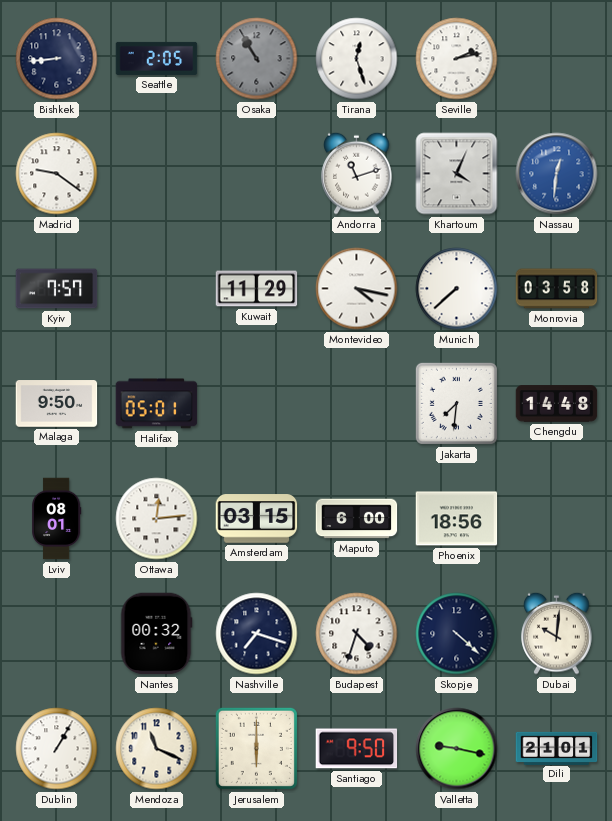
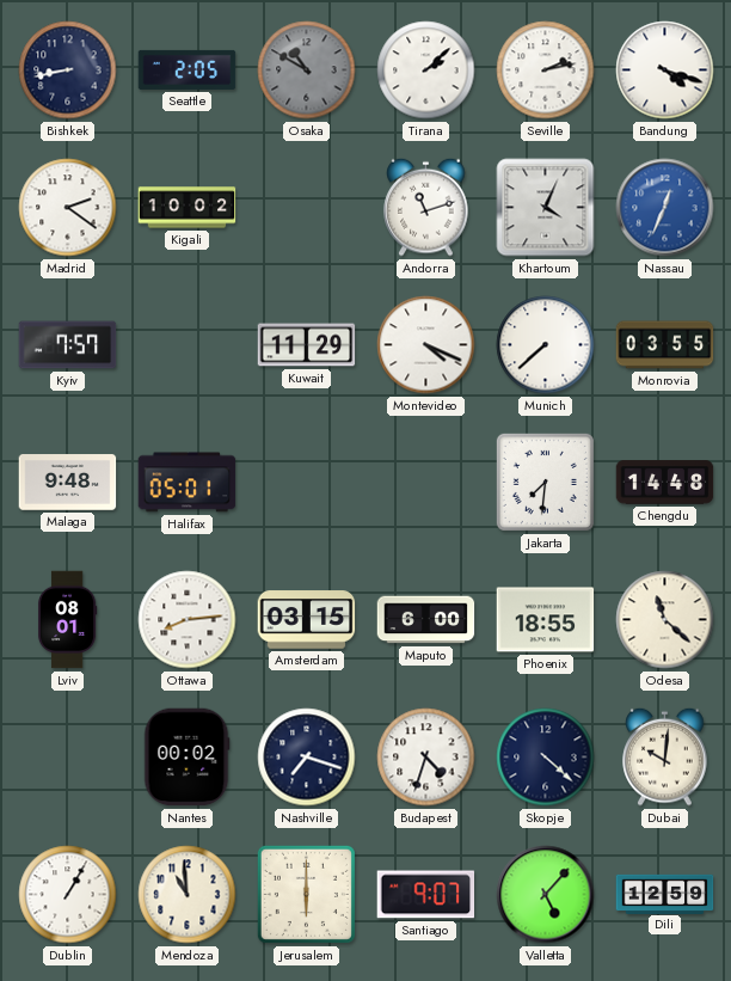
Bishkek: 8:44 -> 8:43 (68, 70)
Osaka: 10:55 -> 10:50 (307, 70)
Tirana: 12:27 -> 2:08 (426, 70)
Bandung: none -> 4:18 (665, 70)
Madrid: 9:21 -> 2:21 (68, 208)
Kigali: none -> 10:02 (188, 208)
Nassau: 12:31 -> 12:34 (665, 208)
Montevideo: 4:17 -> 4:19 (426, 345)
Monrovia: 03:58 -> 03:55 (665, 345)
Malaga: 9:50 -> 9:48 (68, 483)
Ottawa: 12:14 -> 8:14 (188, 620)
Phoenix: 18:56 -> 18:55 (546, 620)
Odesa: none -> 11:22 (665, 620)
Nantes: 00:32 -> 00:02 (186, 758)
Mendoza: 11:19 -> 10:59 (188, 895)
Santiago: 9:50 -> 9:07 (426, 895)
Valletta: 9:17 -> 5:07 (546, 895)
Dili: 21:01 -> 12:59 (665, 894)
